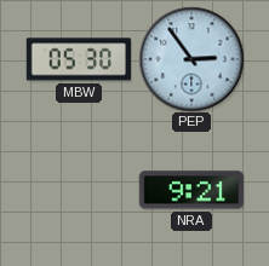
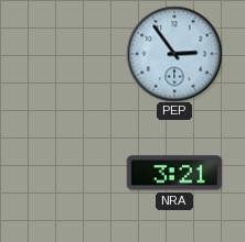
MBW: 05:30 -> none (79, 59)
NRA: 9:21 -> 3:21 (174, 173)
